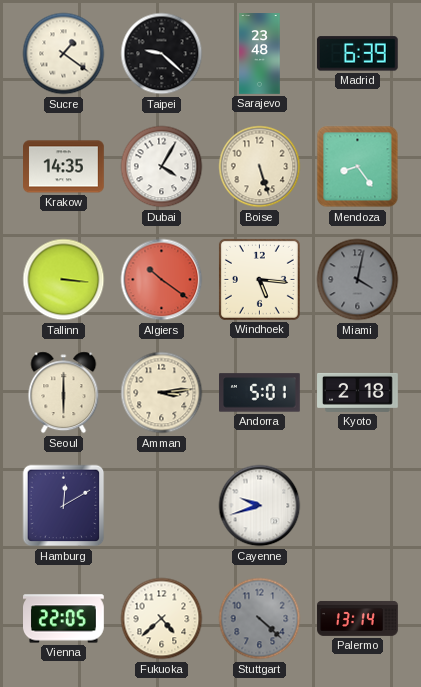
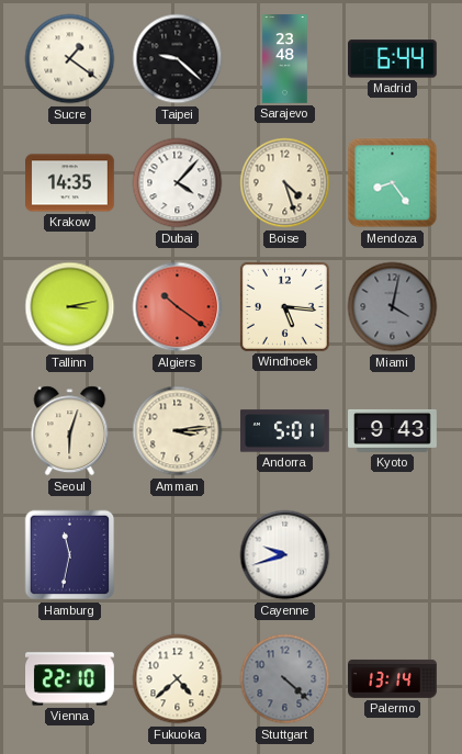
Madrid: 6:39 -> 6:44 (392, 59)
Dubai: 4:05 -> 4:07 (178, 183)
Boise: 5:27 -> 4:27 (285, 183)
Tallinn: 3:16 -> 3:13 (70, 307)
Seoul: 6:00 -> 6:03 (70, 431)
Kyoto: 2:18 -> 9:43 (393, 430)
Hamburg: 12:10 -> 11:32 (70, 555)
Vienna: 22:05 -> 22:10 (70, 679)
